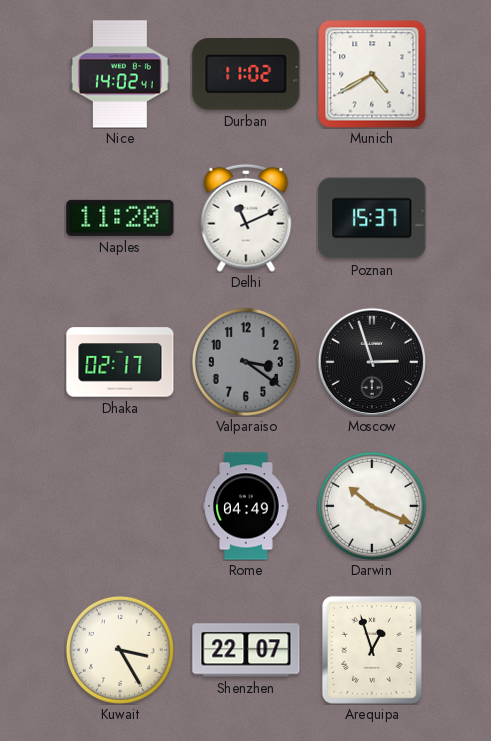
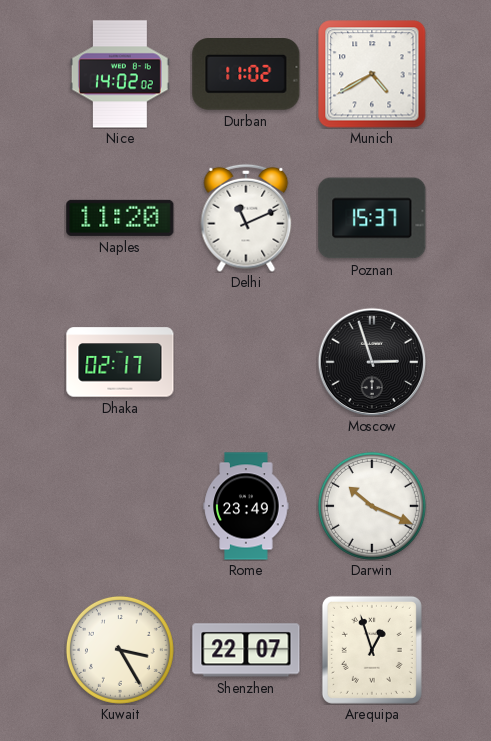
Nice: 14:02:41 -> 14:02:02 (120, 74)
Valparaiso: 3:21 -> none (246, 362)
Rome: 04:49 -> 23:49 (246, 506)
